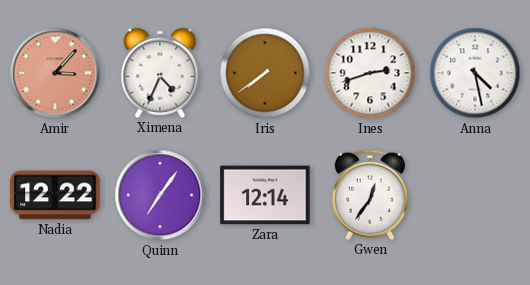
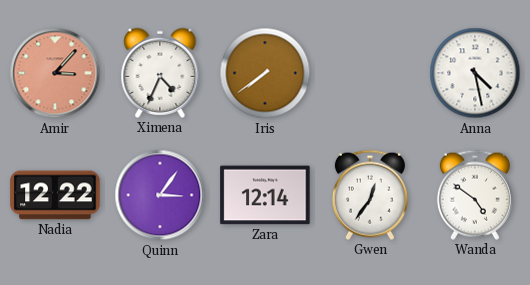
Ines: 2:42 -> none (370, 73)
Quinn: 7:06 -> 3:06 (160, 195)
Wanda: none -> 4:51 (475, 195)
